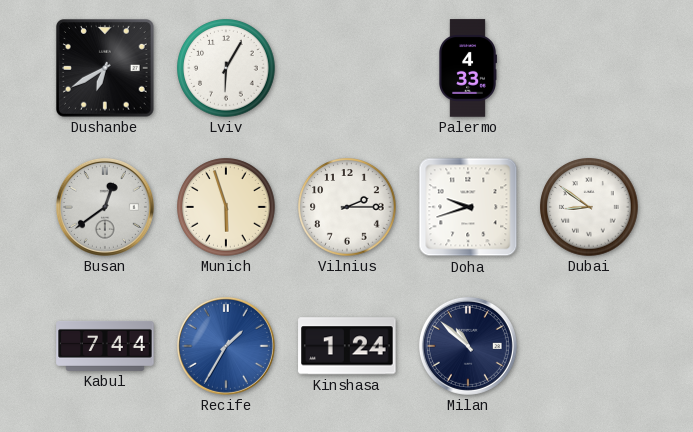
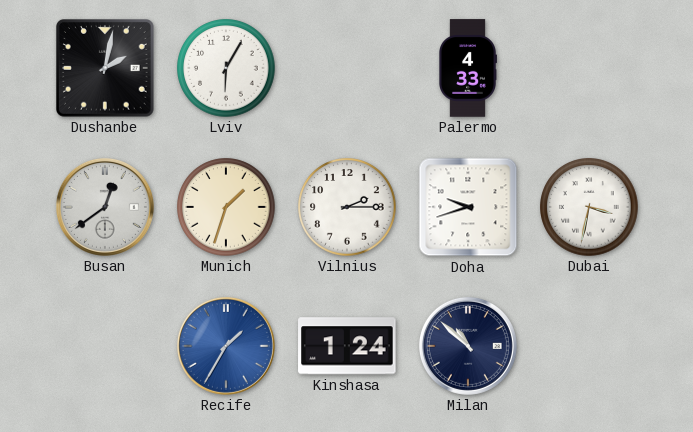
Dushanbe: 6:40 -> 2:02 (106, 69)
Munich: 5:57 -> 1:33 (226, 207)
Dubai: 8:51 -> 3:32 (589, 207)
Kabul: 7:44 -> none (105, 346)
